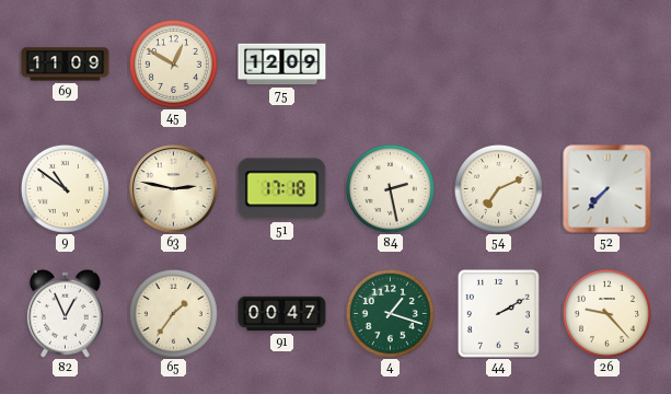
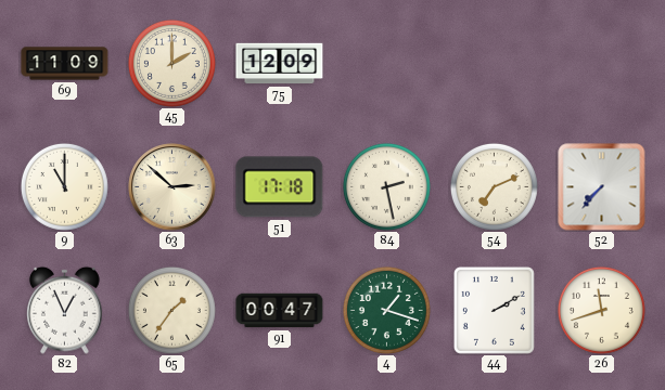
45: 12:50 -> 2:00 (171, 63)
9: 10:51 -> 11:00 (64, 186)
63: 2:47 -> 2:52 (172, 187)
26: 9:23 -> 11:42 (601, 310)
